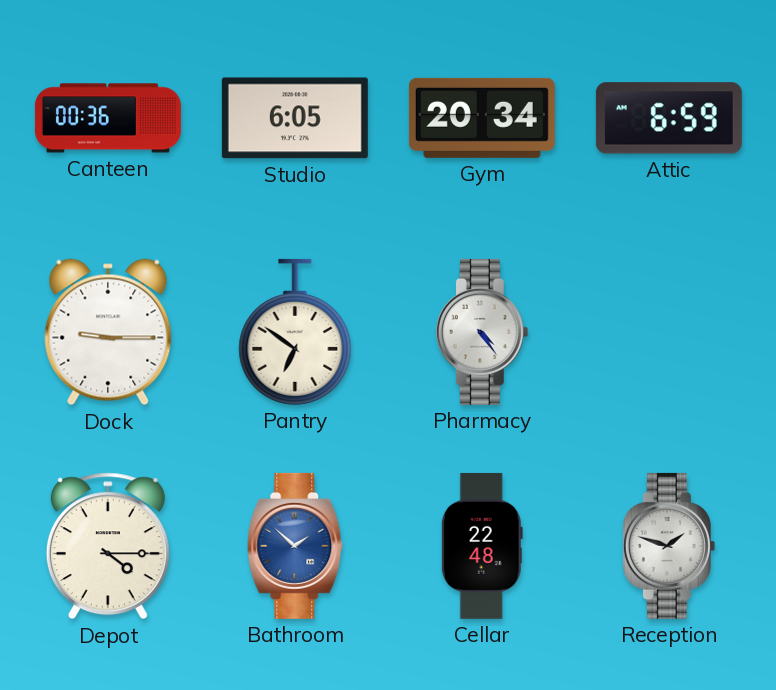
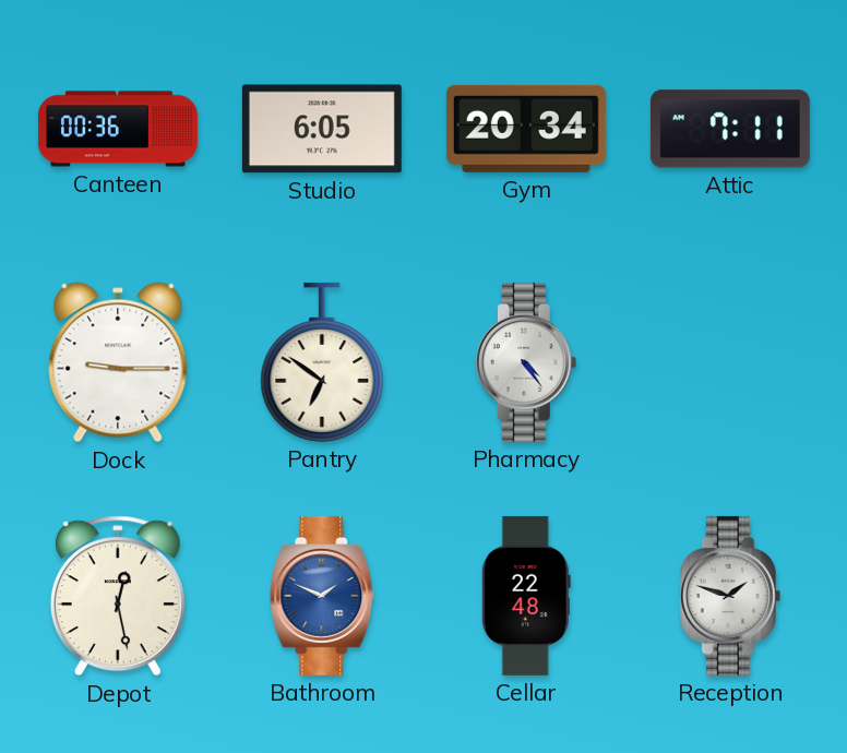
Attic: 6:59 -> 7:11 (730, 129)
Depot: 4:15 -> 12:28 (118, 596)
Bathroom: 1:52 -> 1:49 (322, 596)
